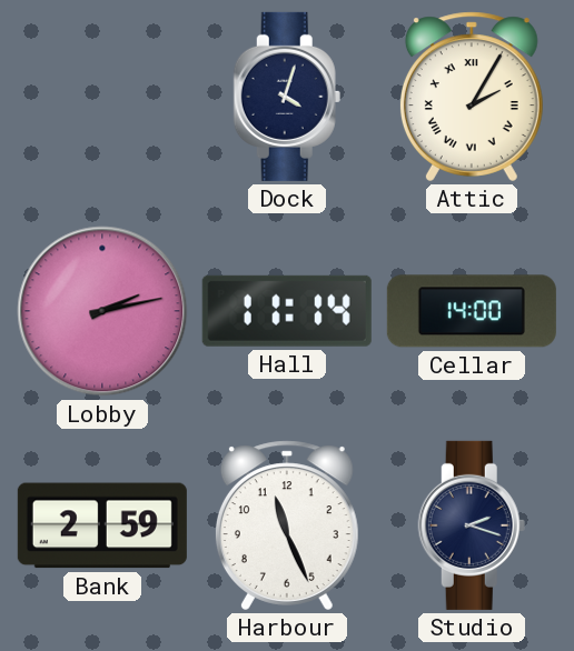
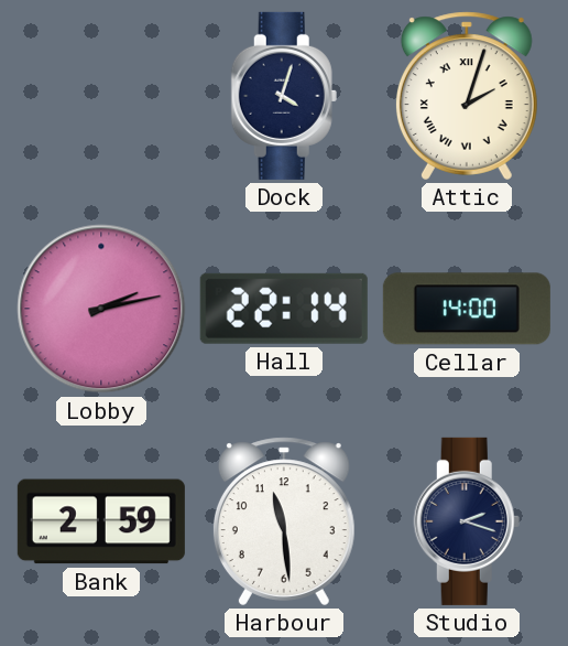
Attic: 2:05 -> 2:03 (467, 96)
Hall: 11:14 -> 22:14 (284, 309)
Harbour: 11:26 -> 11:29 (284, 521)
